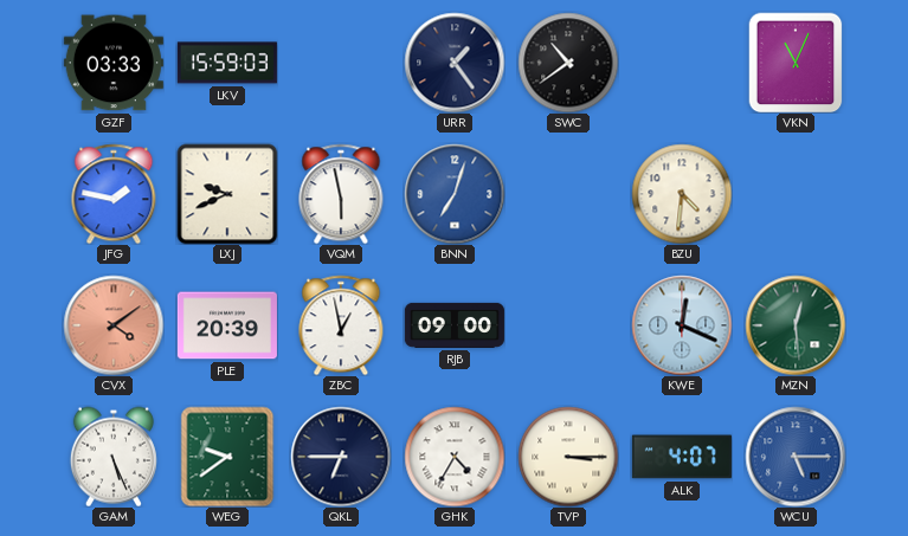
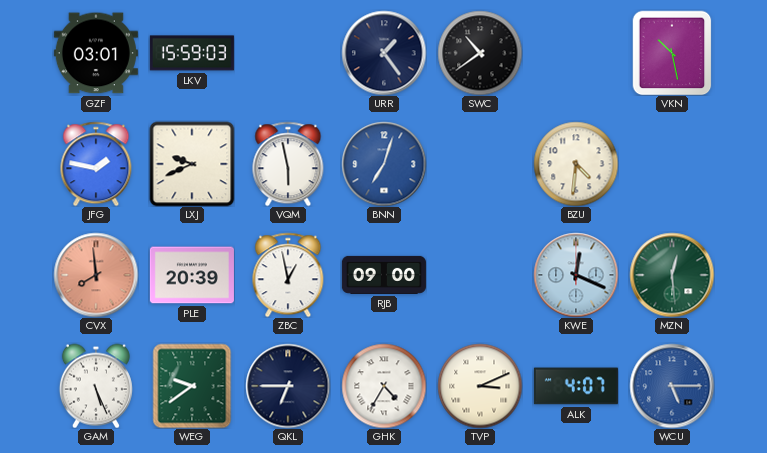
GZF: 03:33 -> 03:01 (96, 53)
VKN: 11:04 -> 10:28 (672, 53)
CVX: 4:09 -> 7:59 (96, 275)
TVP: 3:15 -> 3:11 (480, 386)
